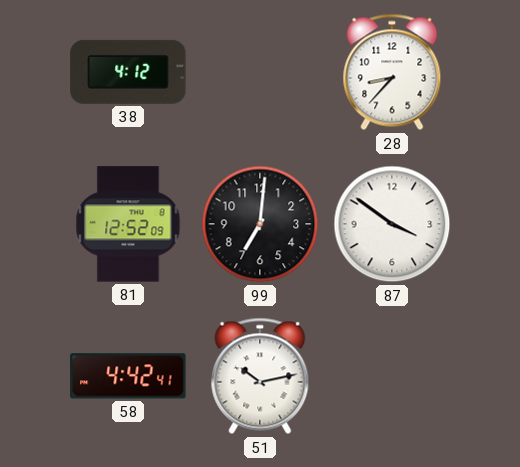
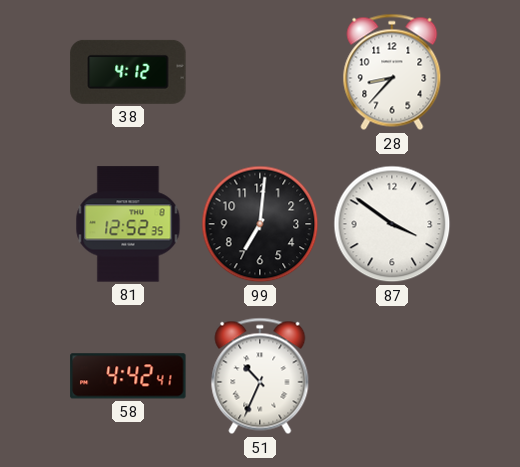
81: 12:52:09 -> 12:52:35 (128, 224)
51: 10:13 -> 10:34 (260, 376)
